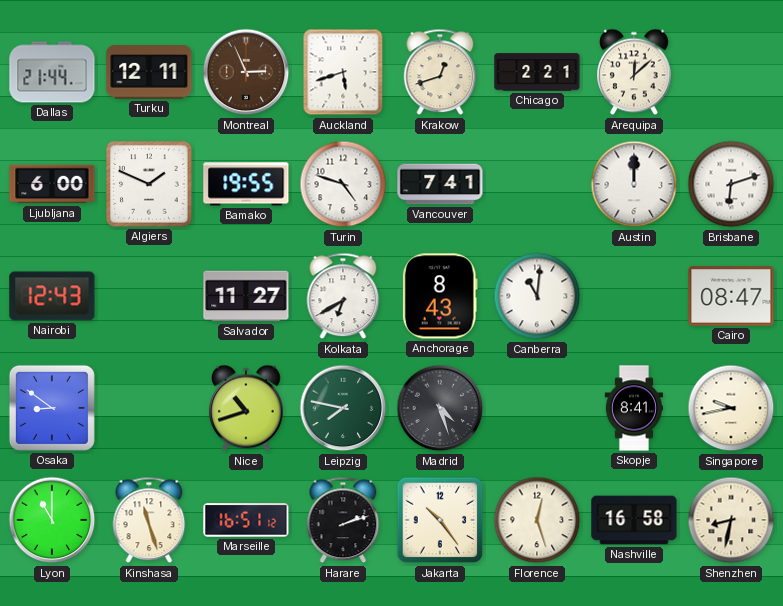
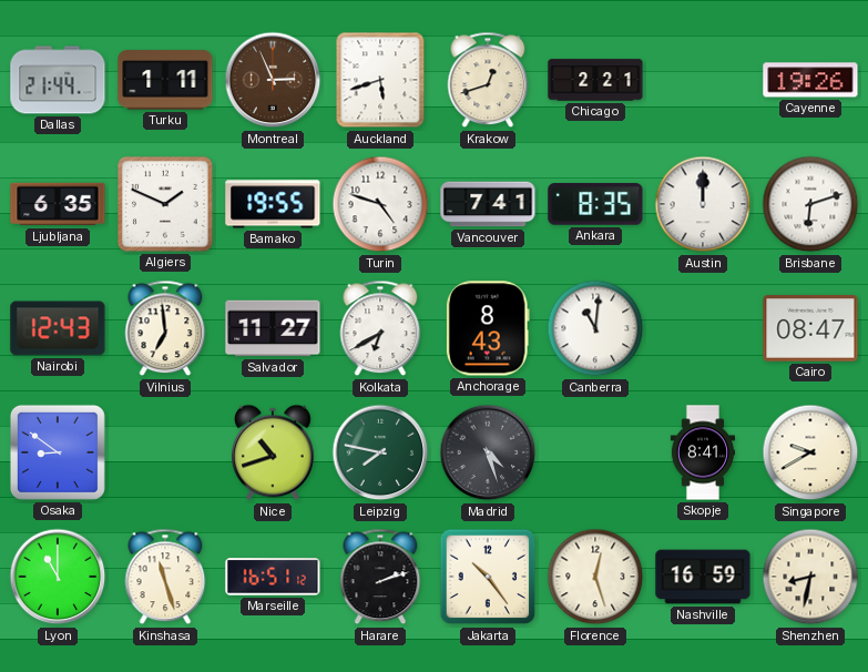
Turku: 12:11 -> 1:11 (165, 80)
Arequipa: 12:08 -> none (635, 72)
Cayenne: none -> 19:26 (810, 80)
Ljubljana: 6:00 -> 6:35 (58, 204)
Ankara: none -> 8:35 (595, 204)
Vilnius: none -> 6:59 (165, 328)
Singapore: 9:43 -> 9:40 (810, 452)
Nashville: 16:58 -> 16:59 (703, 577)
